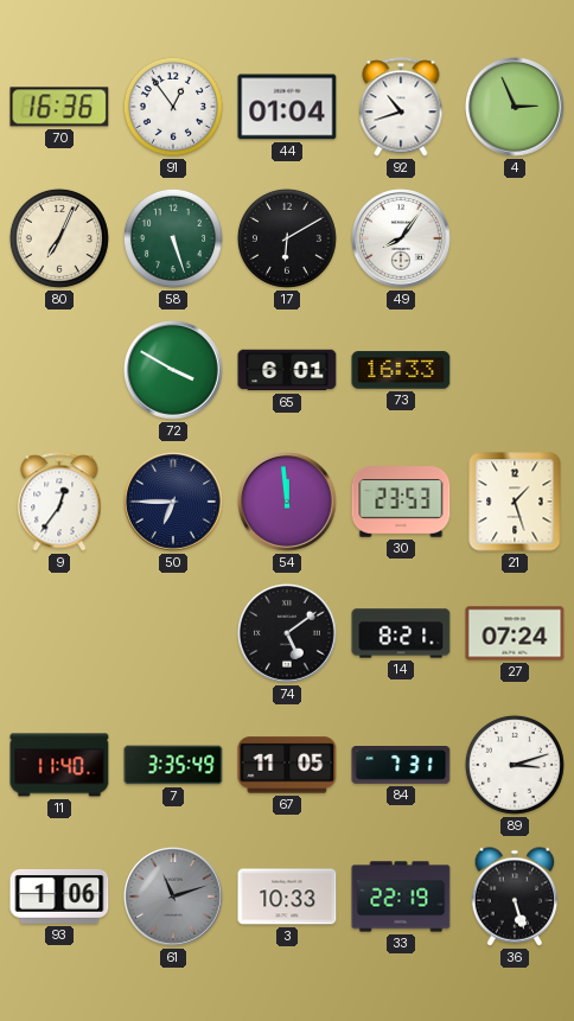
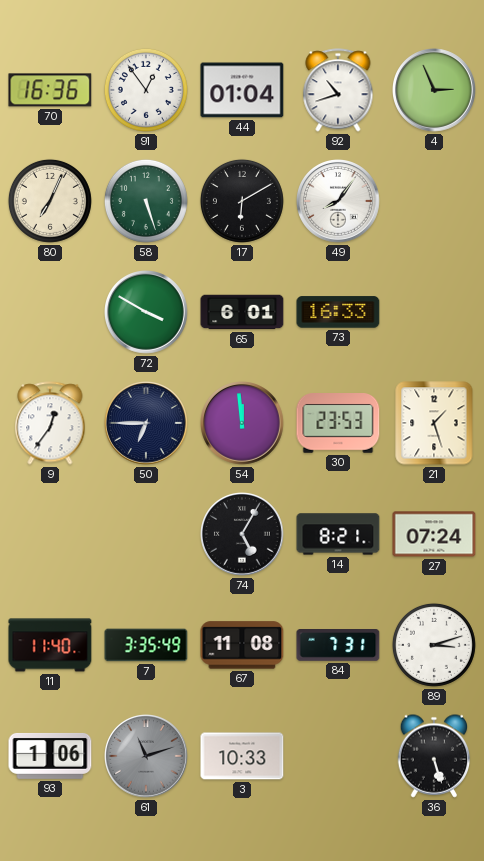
74: 5:09 -> 5:05 (243, 535)
67: 11:05 -> 11:08 (242, 645)
33: 22:19 -> none (401, 896)
